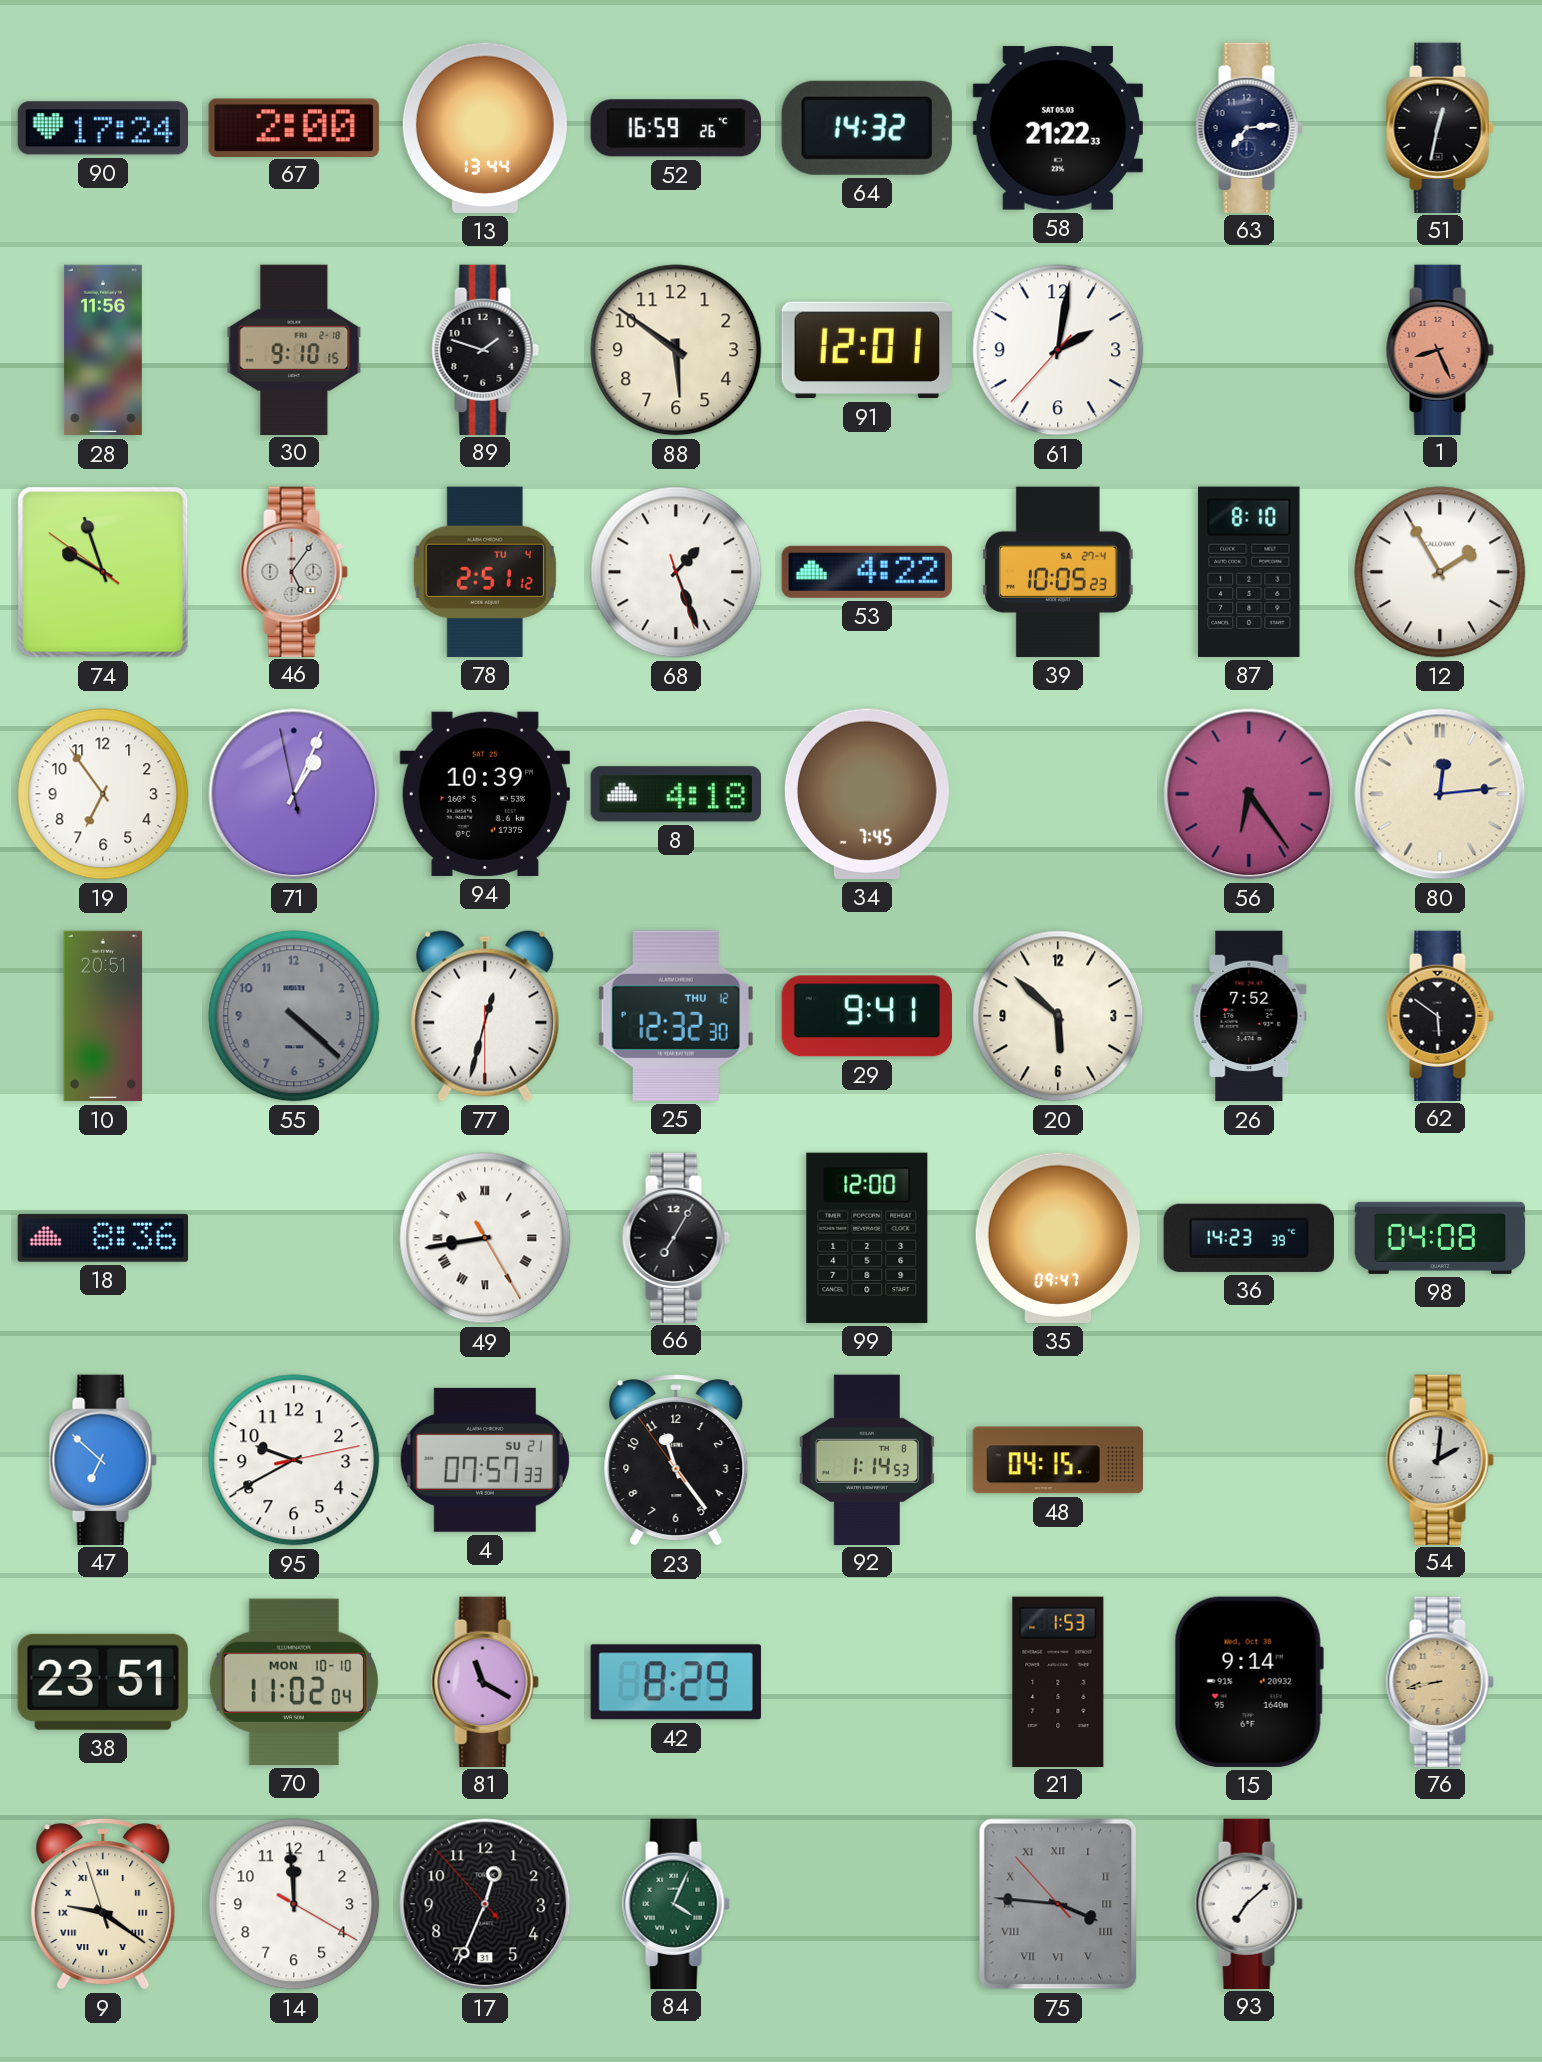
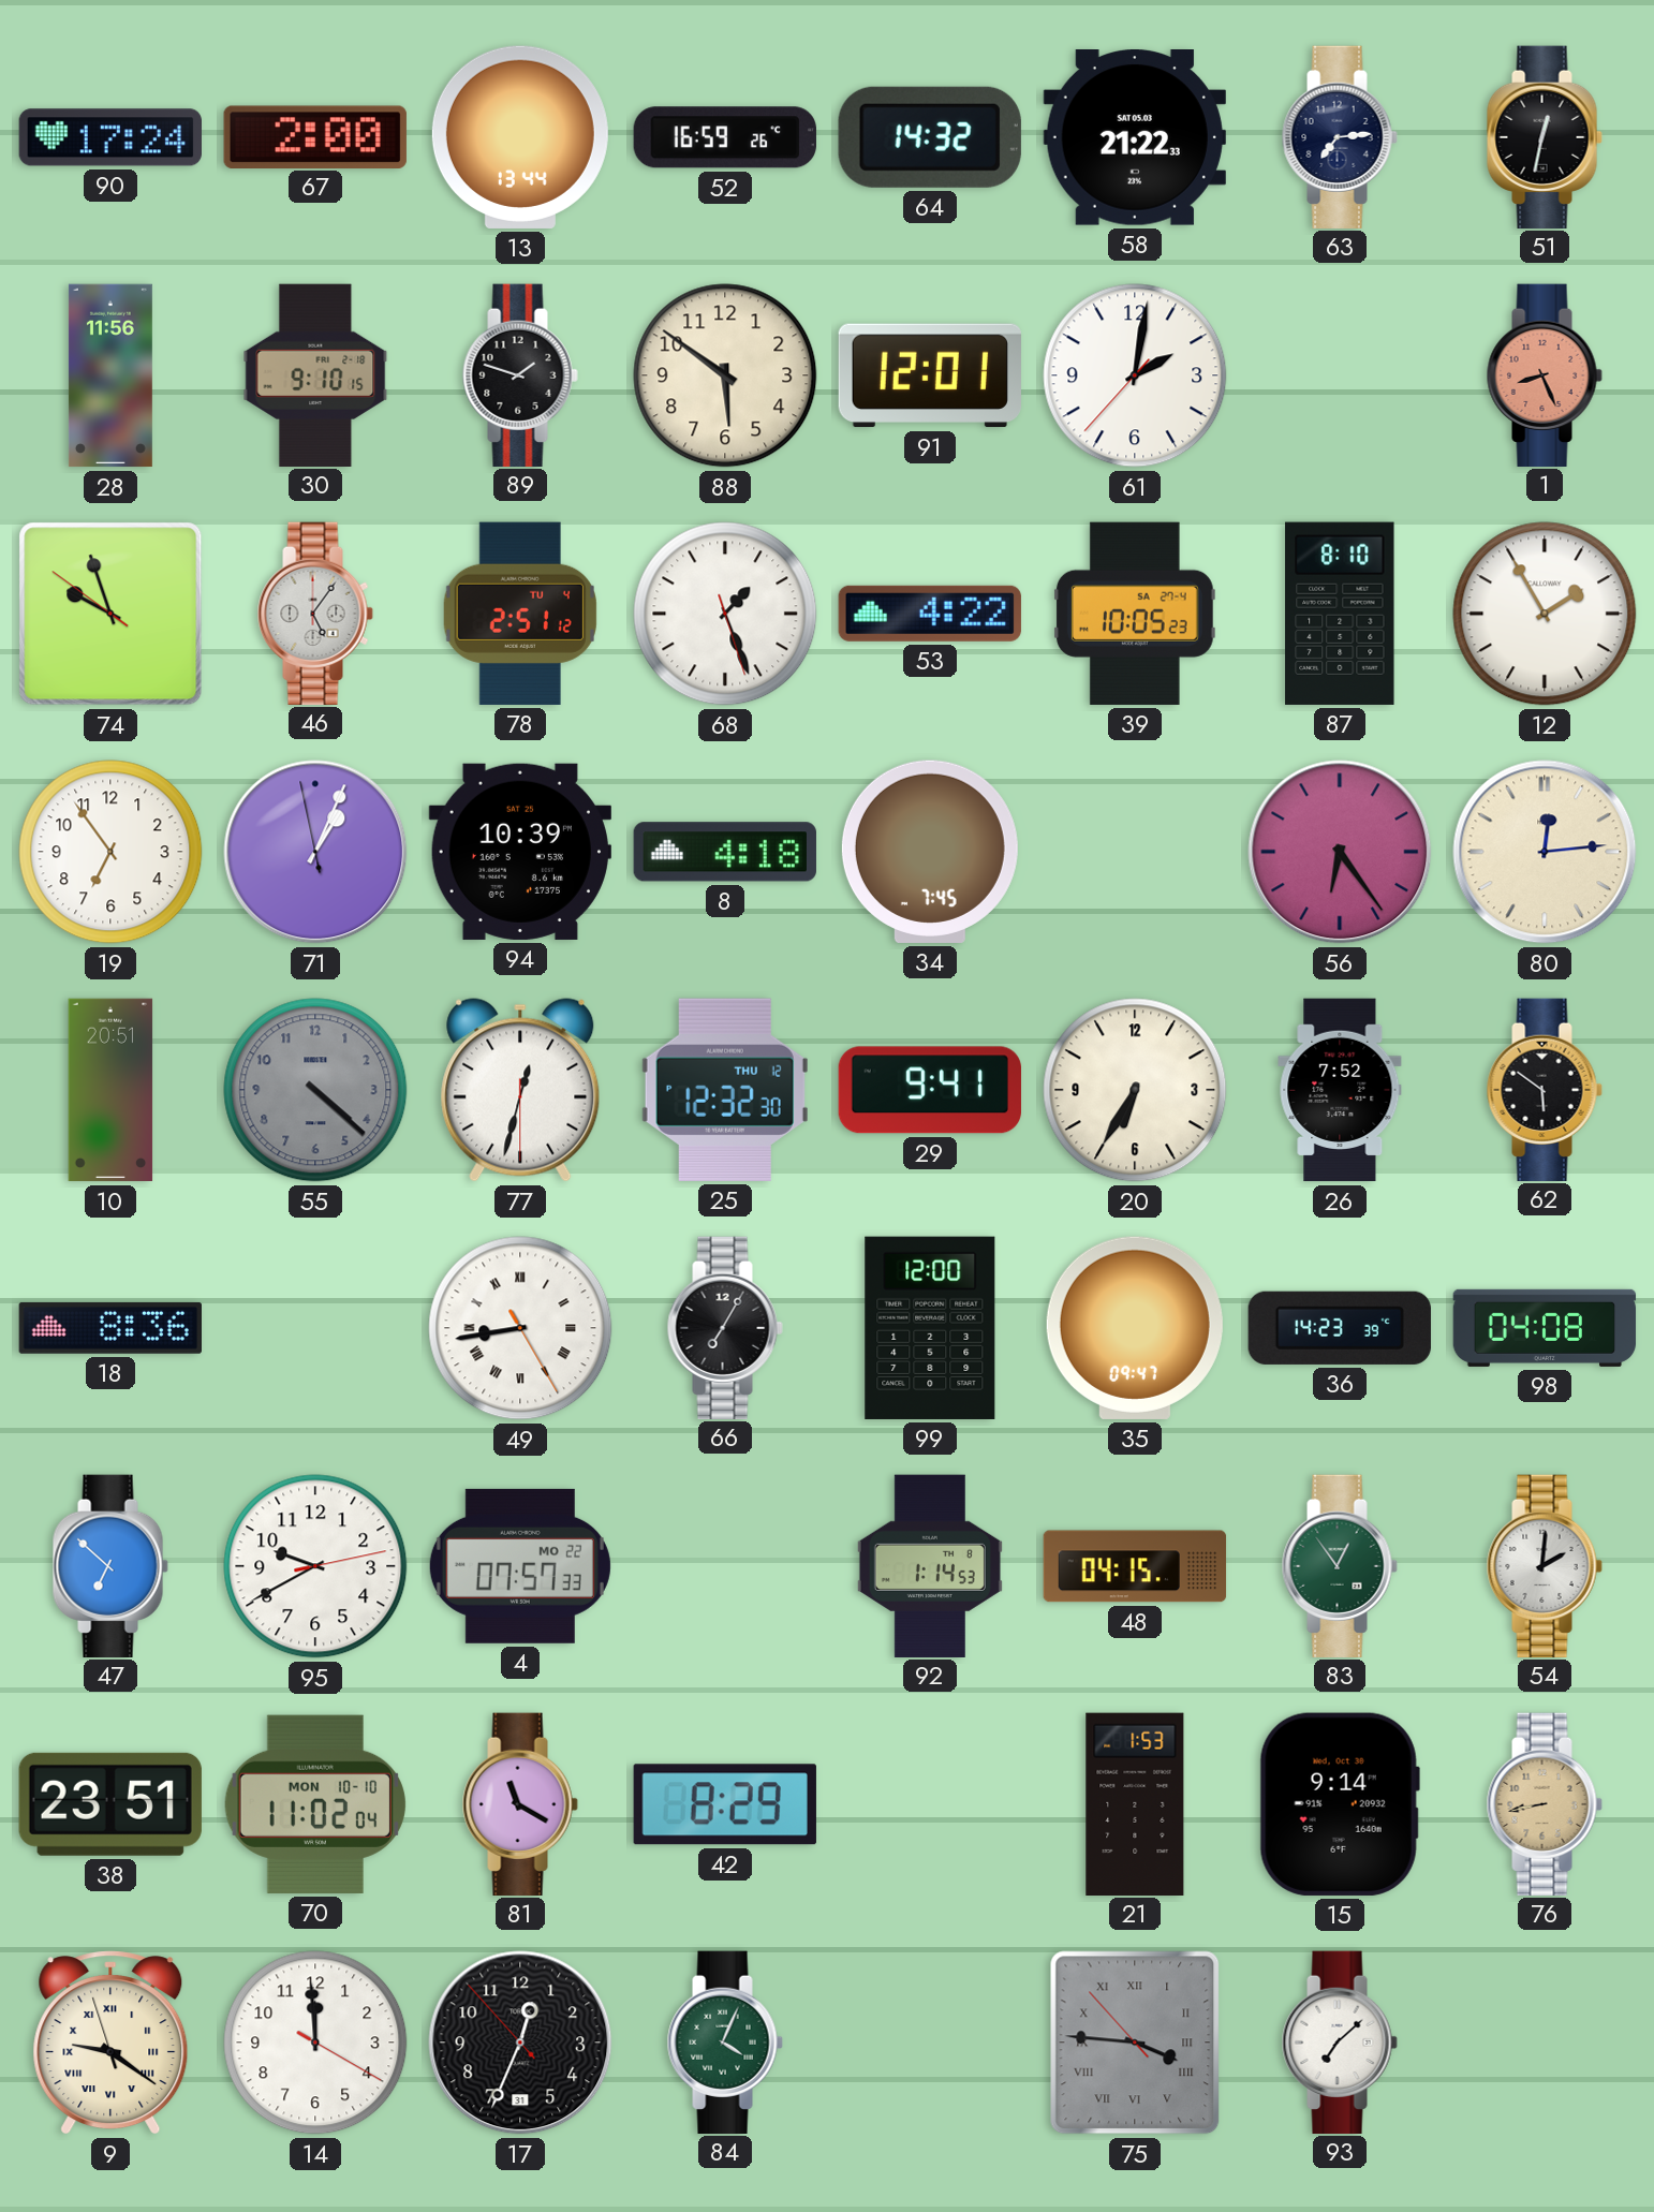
20: 5:52 -> 6:35 (1135, 1090)
4 date: SU 21 -> MO 22 (520, 1566)
23: 11:23 -> none (676, 1460)
83: none -> 12:54 (1340, 1565)
